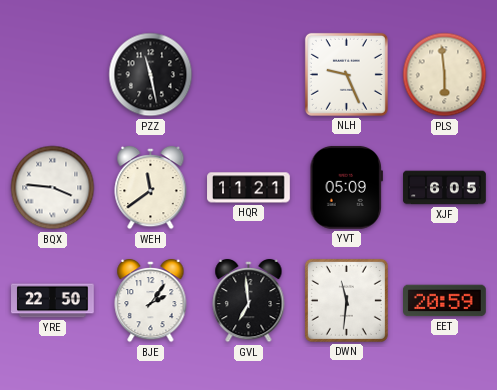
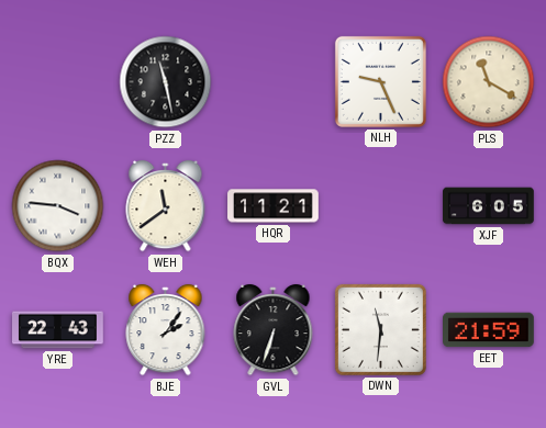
PLS: 5:59 -> 11:20 (489, 82)
YVT: 05:09 -> none (346, 187)
YRE: 22:50 -> 22:43 (58, 330)
GVL: 6:59 -> 6:33 (274, 330)
EET: 20:59 -> 21:59 (489, 330)
